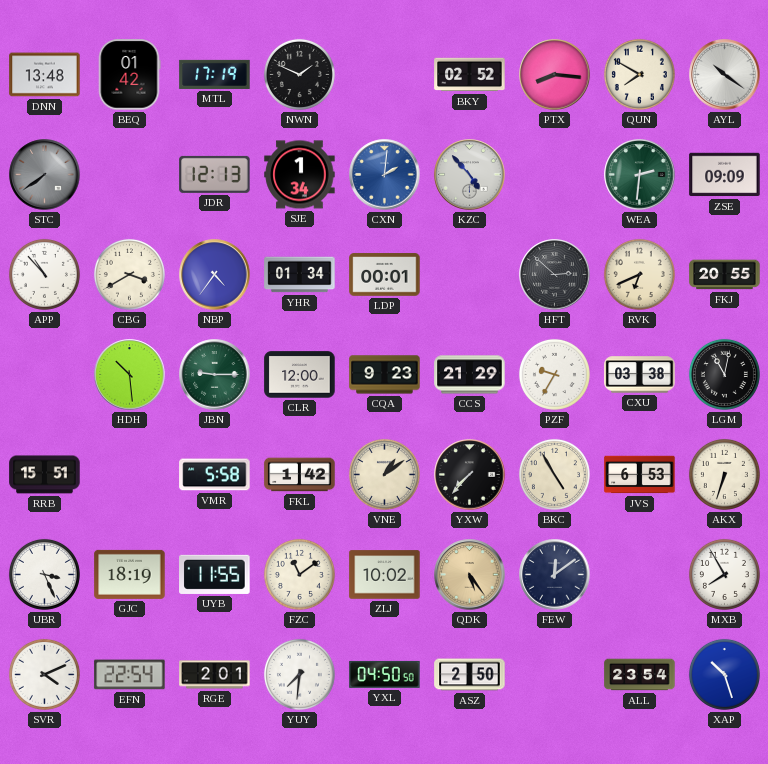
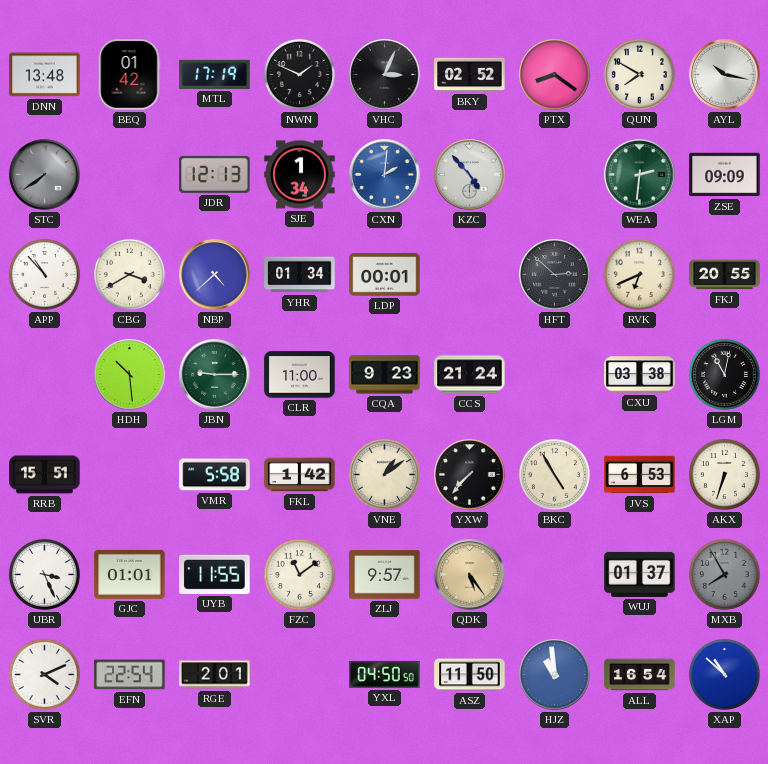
VHC: none -> 3:04 (385, 75)
PTX: 8:16 -> 8:21 (555, 75)
AYL: 10:21 -> 10:17 (725, 75)
NBP: 4:36 -> 4:38 (215, 275)
CLR: 12:00 -> 11:00 (300, 375)
CCS: 21:29 -> 21:24 (470, 375)
PZF: 9:35 -> none (554, 374)
GJC: 18:19 -> 01:01 (130, 574)
ZLJ: 10:02 -> 9:57 (385, 575)
FEW: 12:09 -> none (555, 575)
WUJ: none -> 01:37 (640, 574)
MXB dial: white -> grey (724, 574)
YUY: 7:31 -> none (299, 674)
ASZ: 2:50 -> 11:50 (470, 675)
HJZ: none -> 10:59 (555, 675)
ALL: 23:54 -> 16:54 (640, 675)
XAP: 10:27 -> 10:52 (724, 674)
